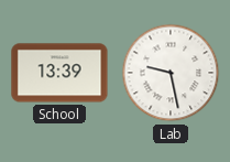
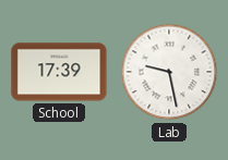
School: 13:39 -> 17:39 (59, 72)
